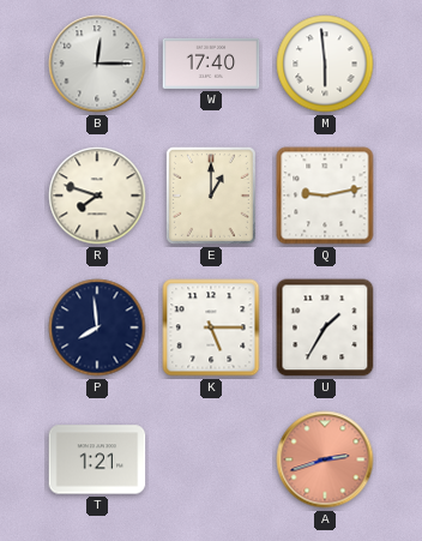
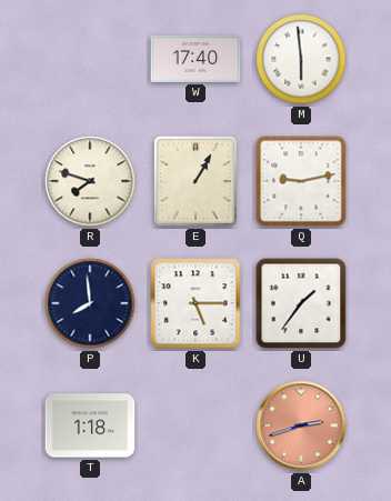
B: 12:15 -> none (97, 64)
E: 1:00 -> 1:05 (195, 181)
U: 1:35 -> 1:36 (301, 303)
T: 1:21 -> 1:18 (90, 425)
